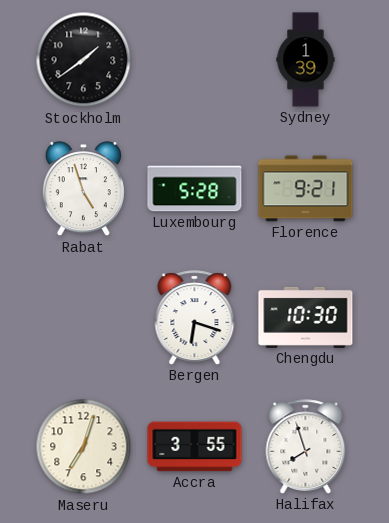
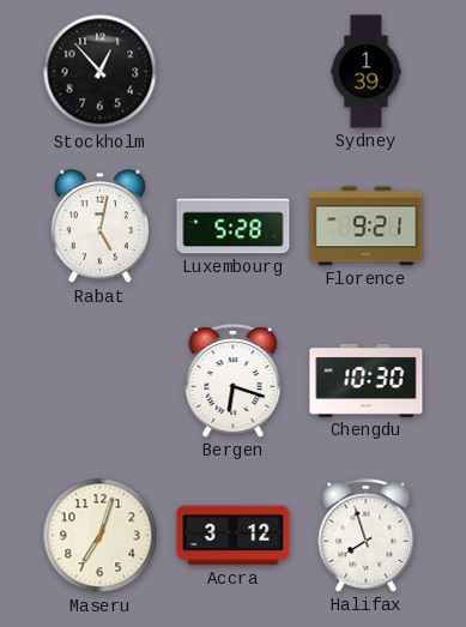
Stockholm: 1:39 -> 12:53 (101, 72)
Rabat: 4:57 -> 5:02 (99, 227)
Accra: 3:55 -> 3:12 (234, 536)
